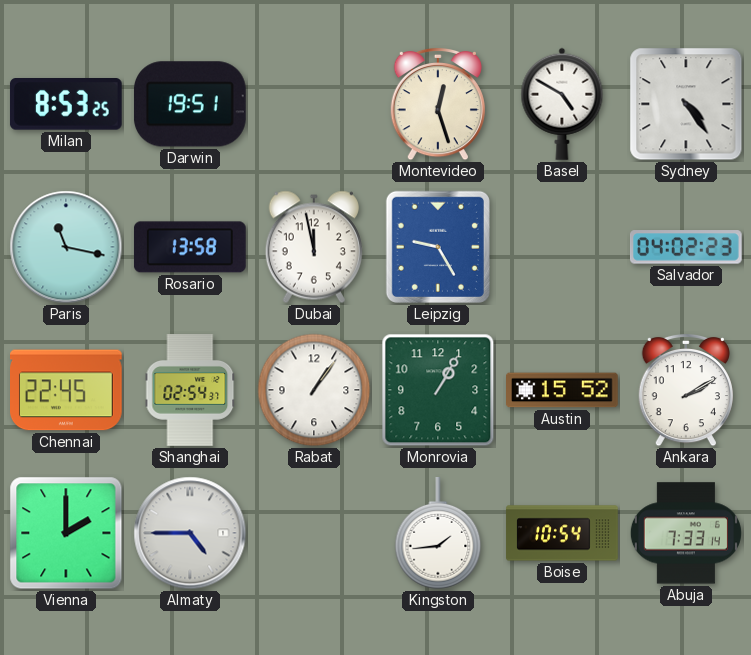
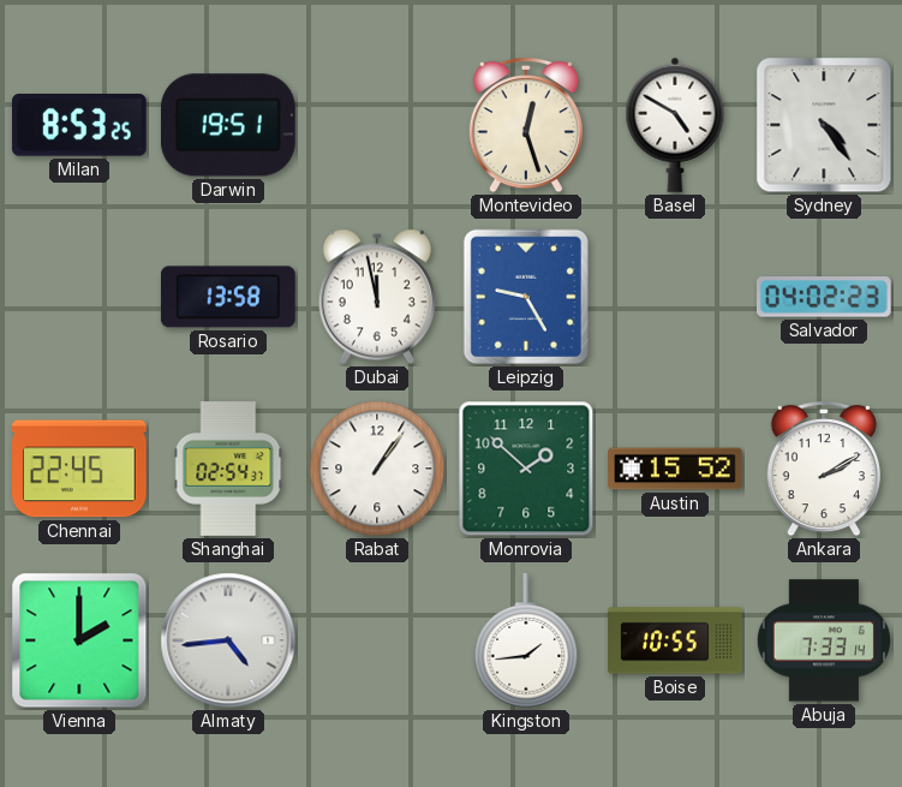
Paris: 11:17 -> none (66, 247)
Monrovia: 1:05 -> 1:52 (526, 469)
Almaty: 4:45 -> 4:44 (228, 640)
Boise: 10:54 -> 10:55 (675, 640)
